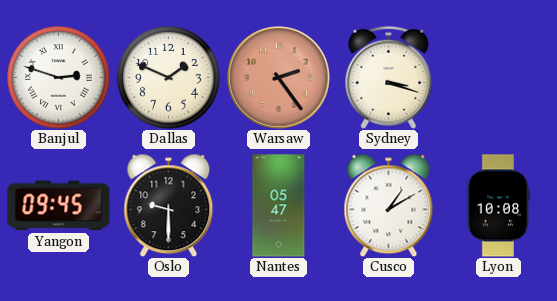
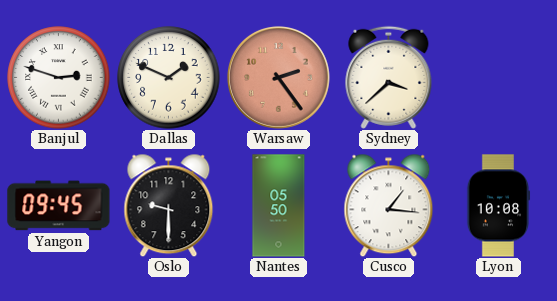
Sydney: 3:18 -> 3:38 (389, 77)
Nantes: 05:47 -> 05:50 (279, 206)
Cusco: 1:10 -> 1:16 (389, 205)
